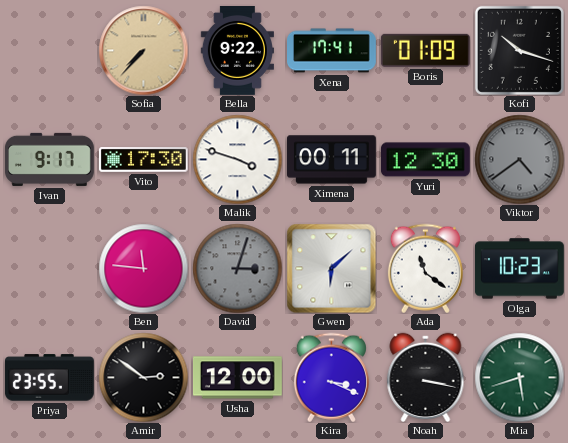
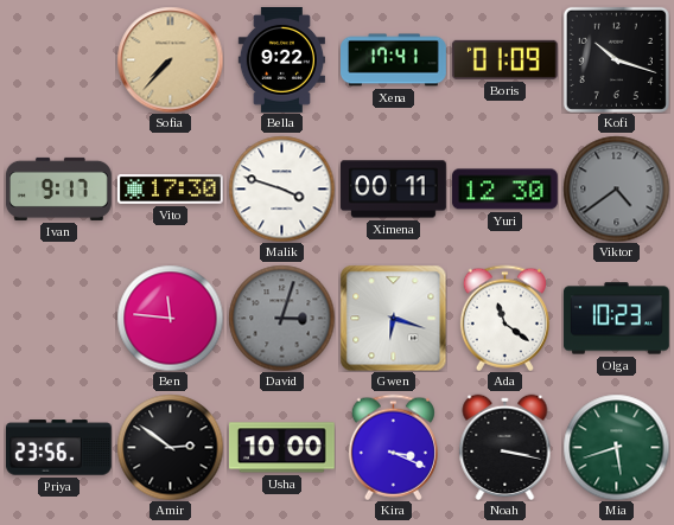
Gwen: 6:08 -> 6:18 (393, 318)
Priya: 23:55 -> 23:56 (58, 448)
Usha: 12:00 -> 10:00 (281, 448)
